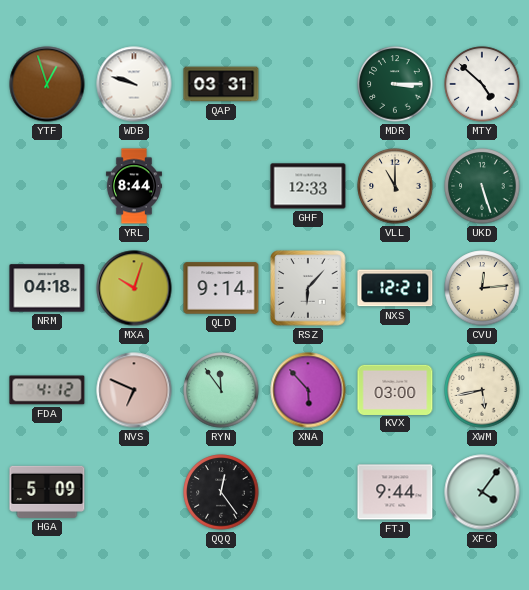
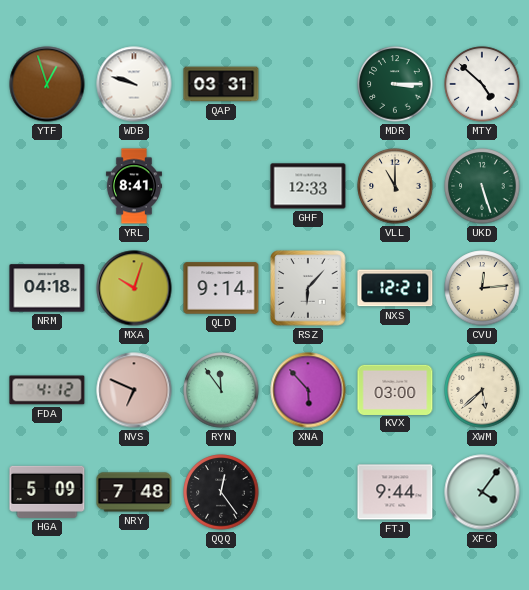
YRL: 8:44 -> 8:41 (134, 186)
XWM: 5:43 -> 5:38 (482, 390)
NRY: none -> 7:48 (134, 492)
